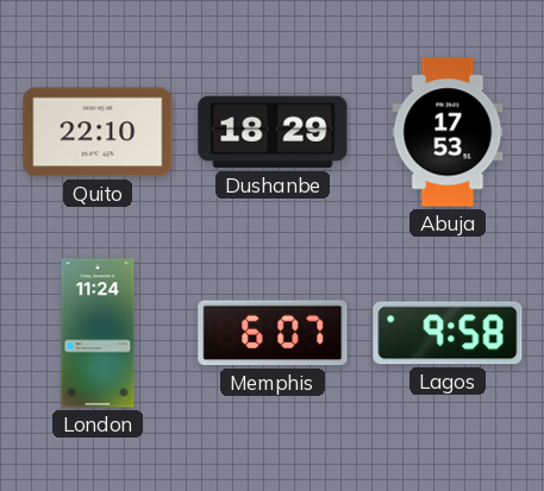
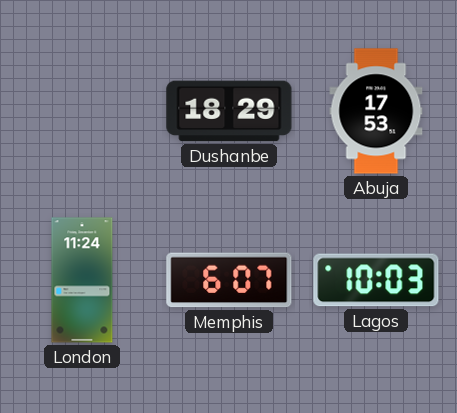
Quito: 22:10 -> none (98, 132)
Lagos: 9:58 -> 10:03 (376, 280)
